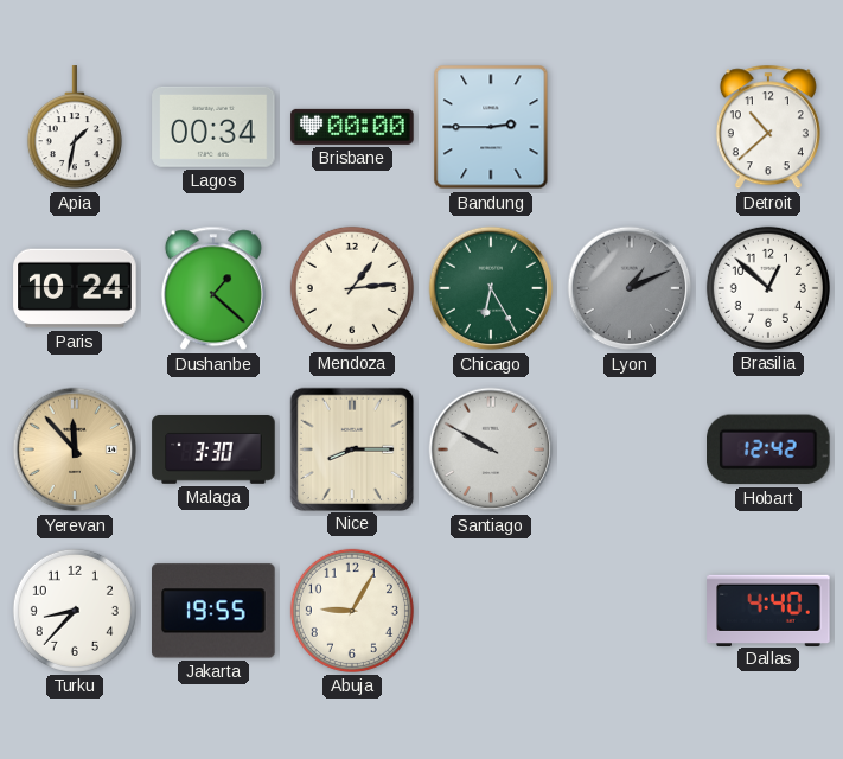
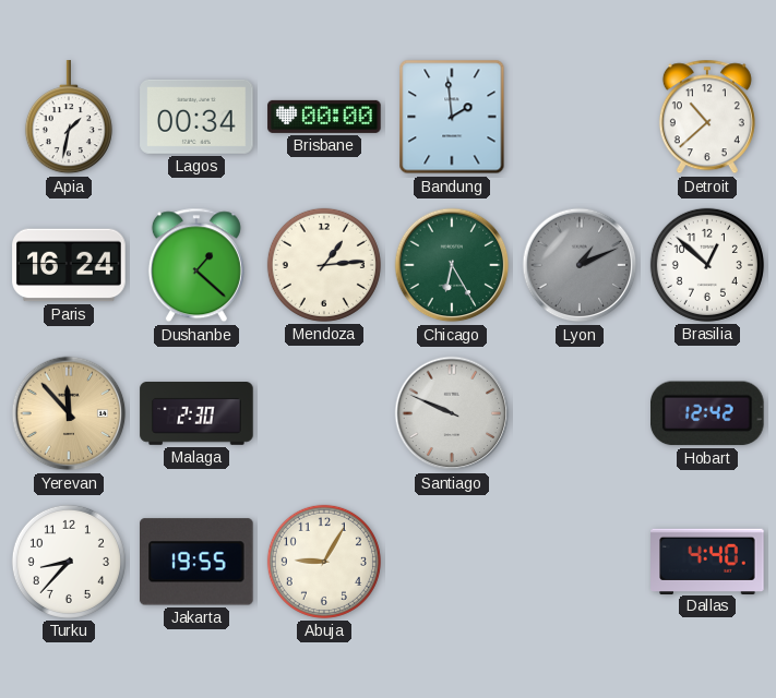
Bandung: 2:45 -> 1:59 (452, 117)
Paris: 10:24 -> 16:24 (69, 265)
Malaga: 3:30 -> 2:30 (196, 414)
Nice: 8:15 -> none (351, 448)
Santiago: 9:50 -> 9:49 (452, 413)
